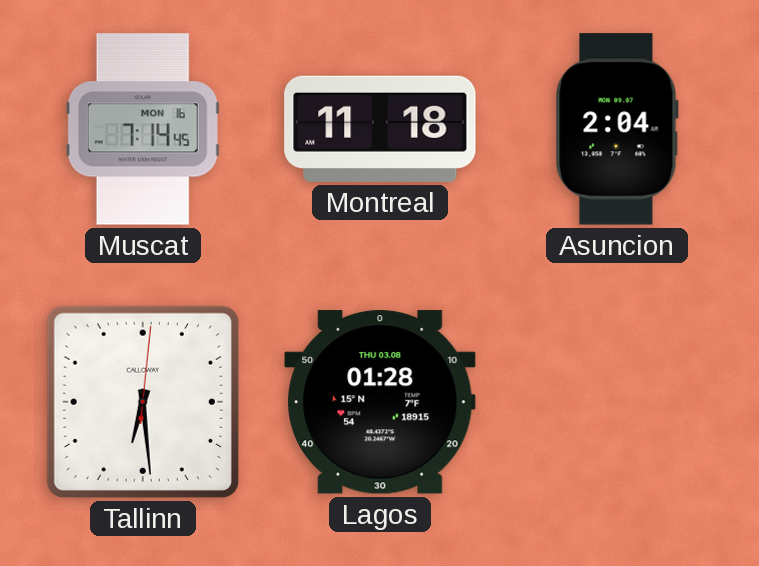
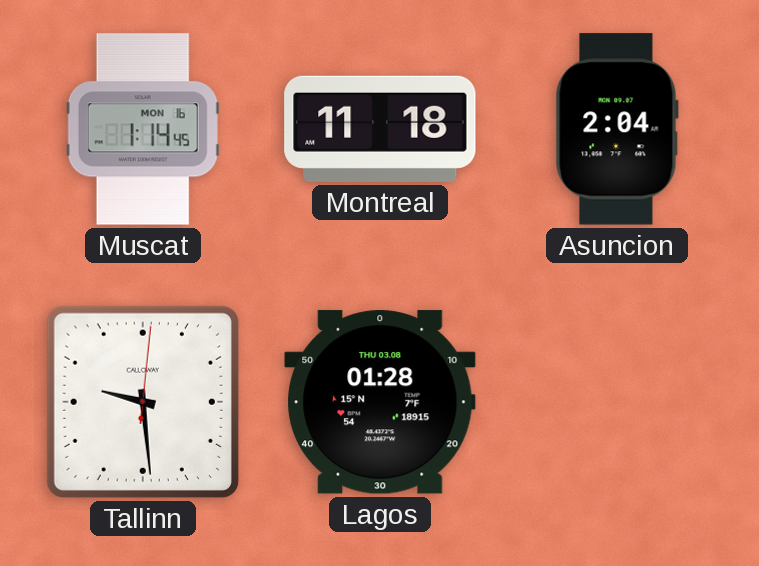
Muscat: 7:14 -> 1:14 (143, 129)
Tallinn: 6:29 -> 9:29 (143, 402)
